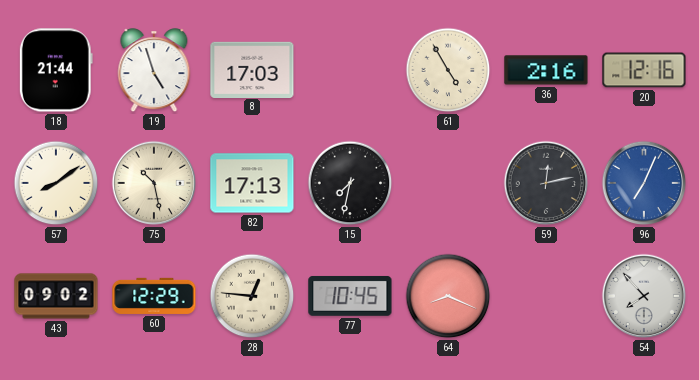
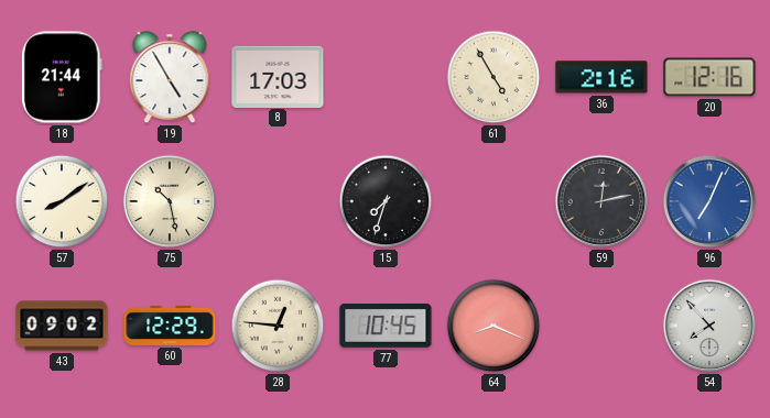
19: 4:57 -> 4:55 (170, 78)
82: 17:13 -> none (252, 183)
15: 7:32 -> 7:33 (386, 201)
